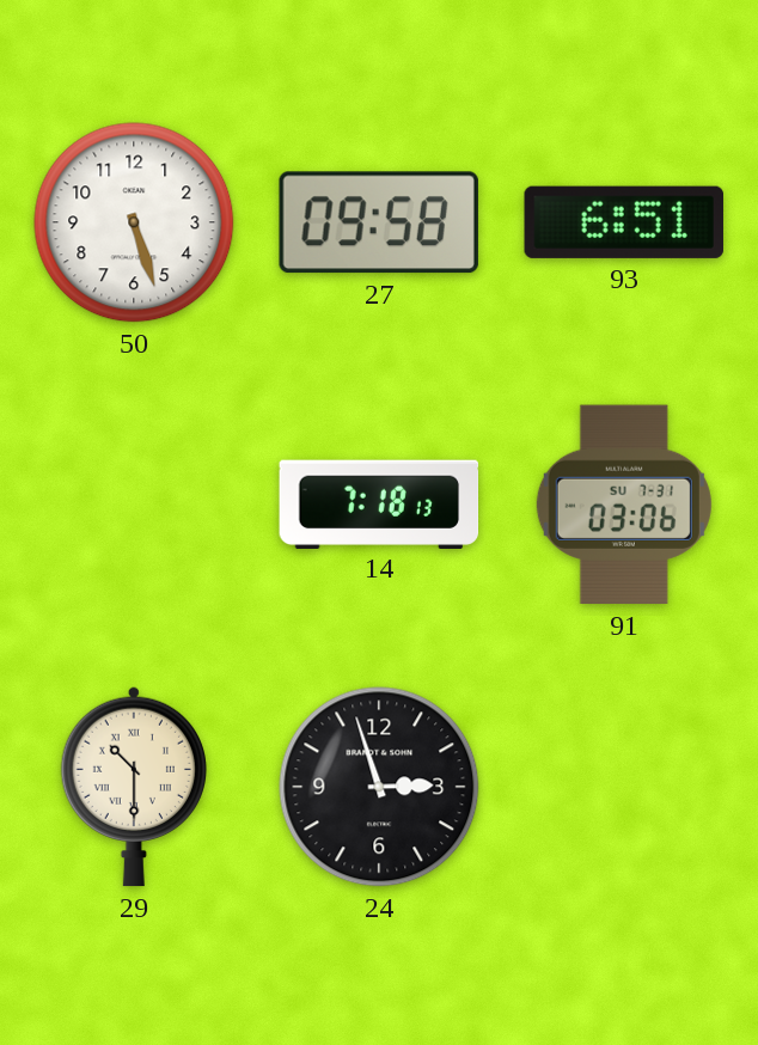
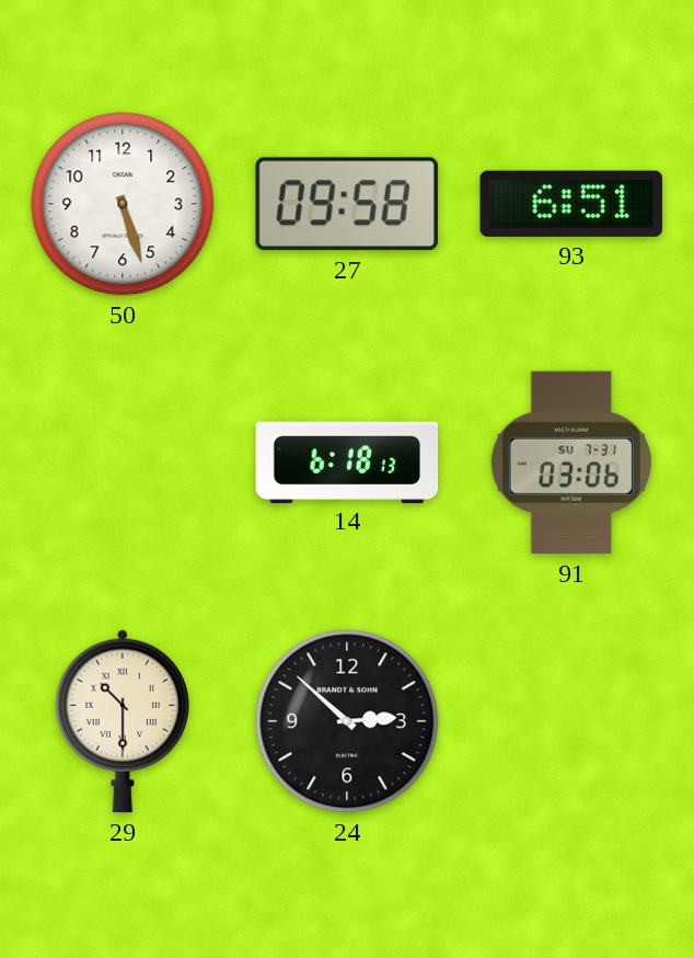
14: 7:18 -> 6:18 (347, 461)
24: 2:57 -> 2:52 (347, 721)
